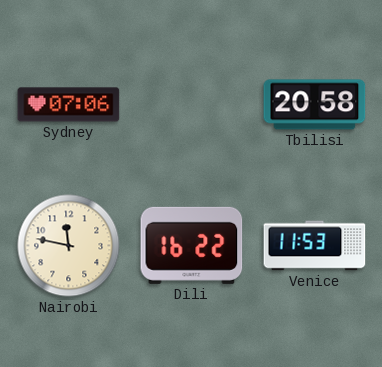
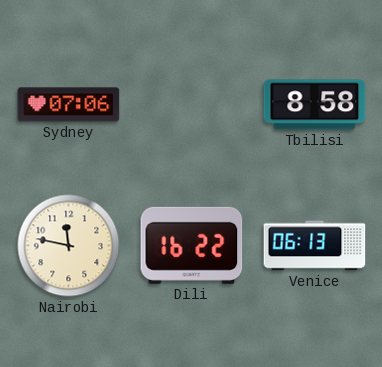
Tbilisi: 20:58 -> 8:58 (315, 105)
Venice: 11:53 -> 06:13 (315, 246)
